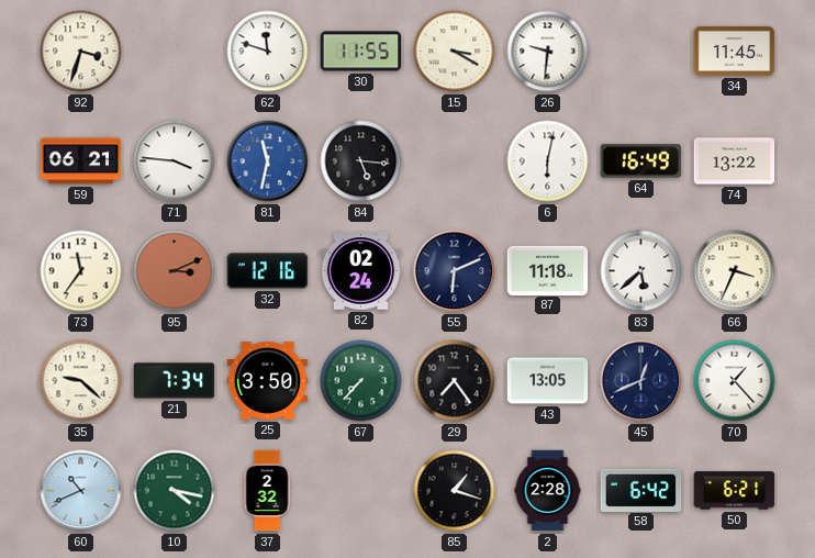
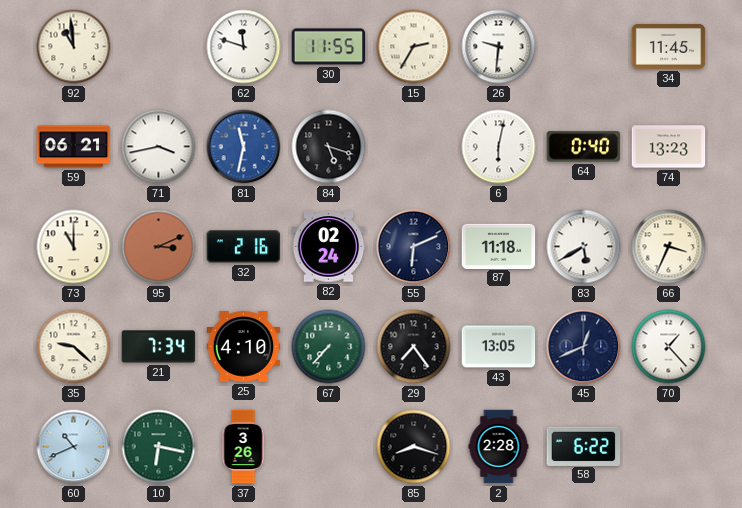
92: 3:33 -> 10:59 (74, 47)
15: 3:20 -> 2:35 (414, 47)
71: 3:46 -> 3:43 (159, 147)
84: 5:16 -> 5:18 (329, 147)
64: 16:49 -> 0:40 (584, 147)
74: 13:22 -> 13:23 (669, 147)
73: 11:36 -> 11:00 (74, 247)
32: 12:16 -> 2:16 (244, 247)
83: 5:38 -> 5:40 (584, 247)
25: 3:50 -> 4:10 (244, 347)
10: 4:17 -> 6:17 (159, 447)
37: 2:32 -> 3:26 (243, 447)
85: 1:18 -> 8:18 (414, 447)
58: 6:42 -> 6:22 (584, 446)
50: 6:21 -> none (735, 491)
